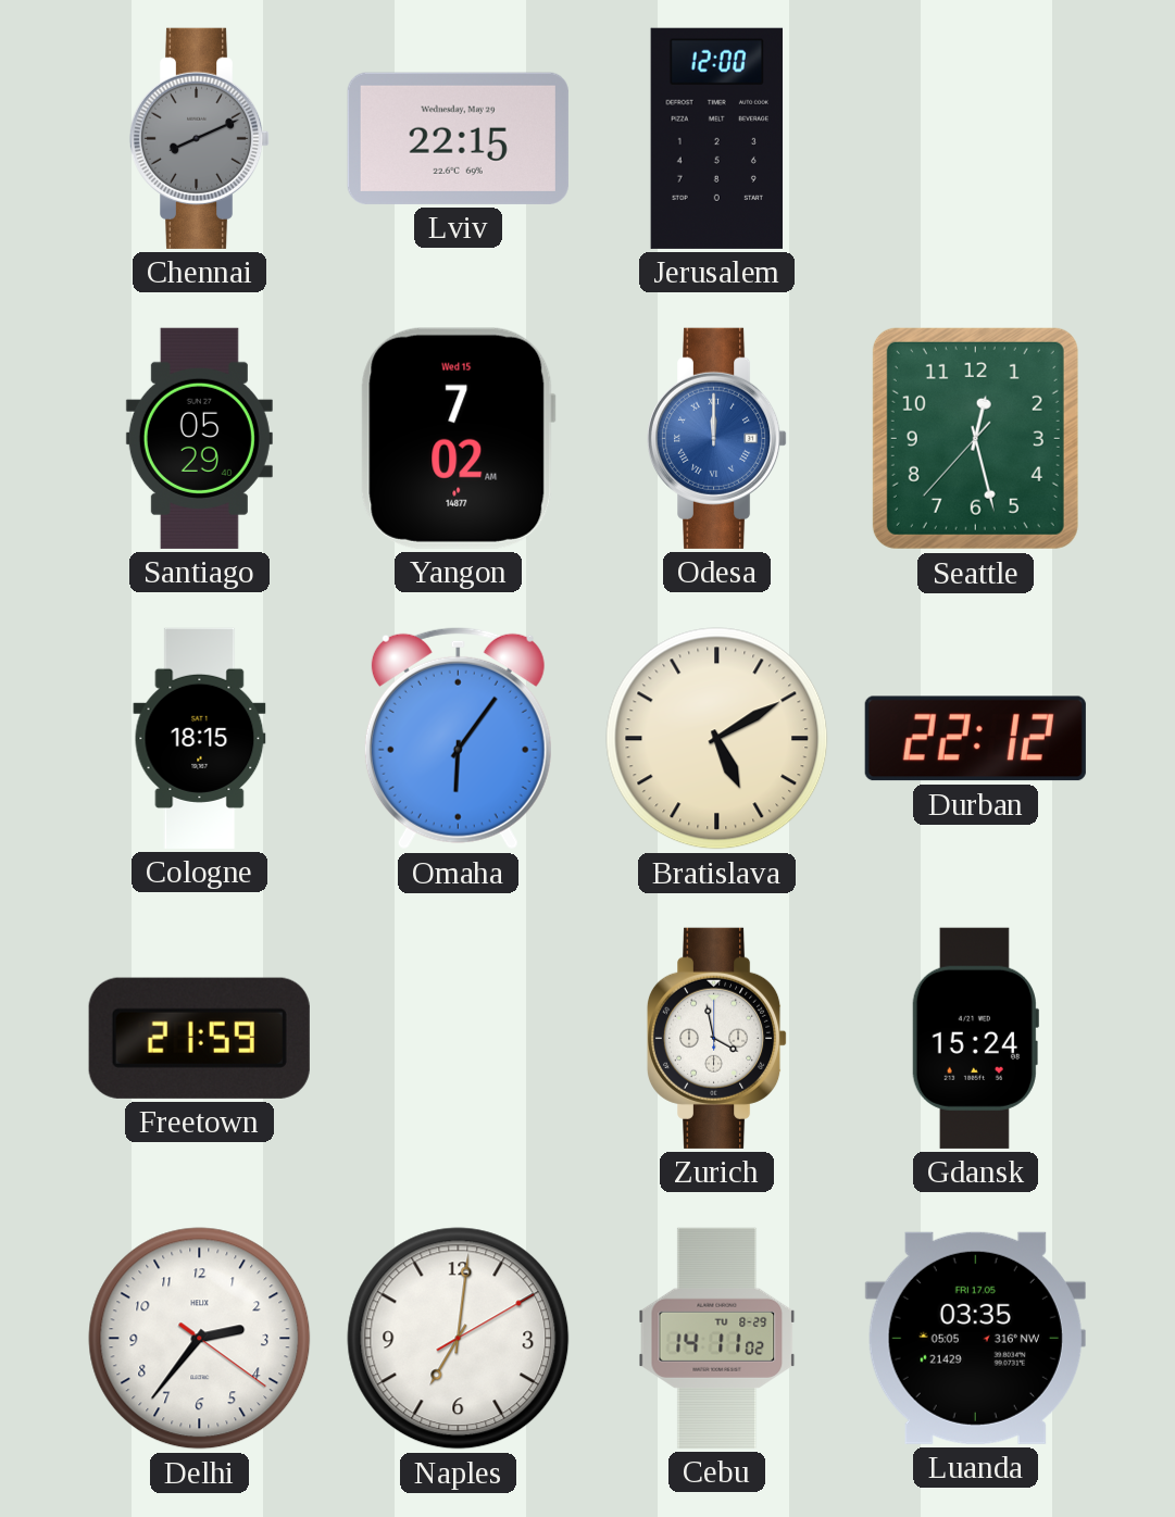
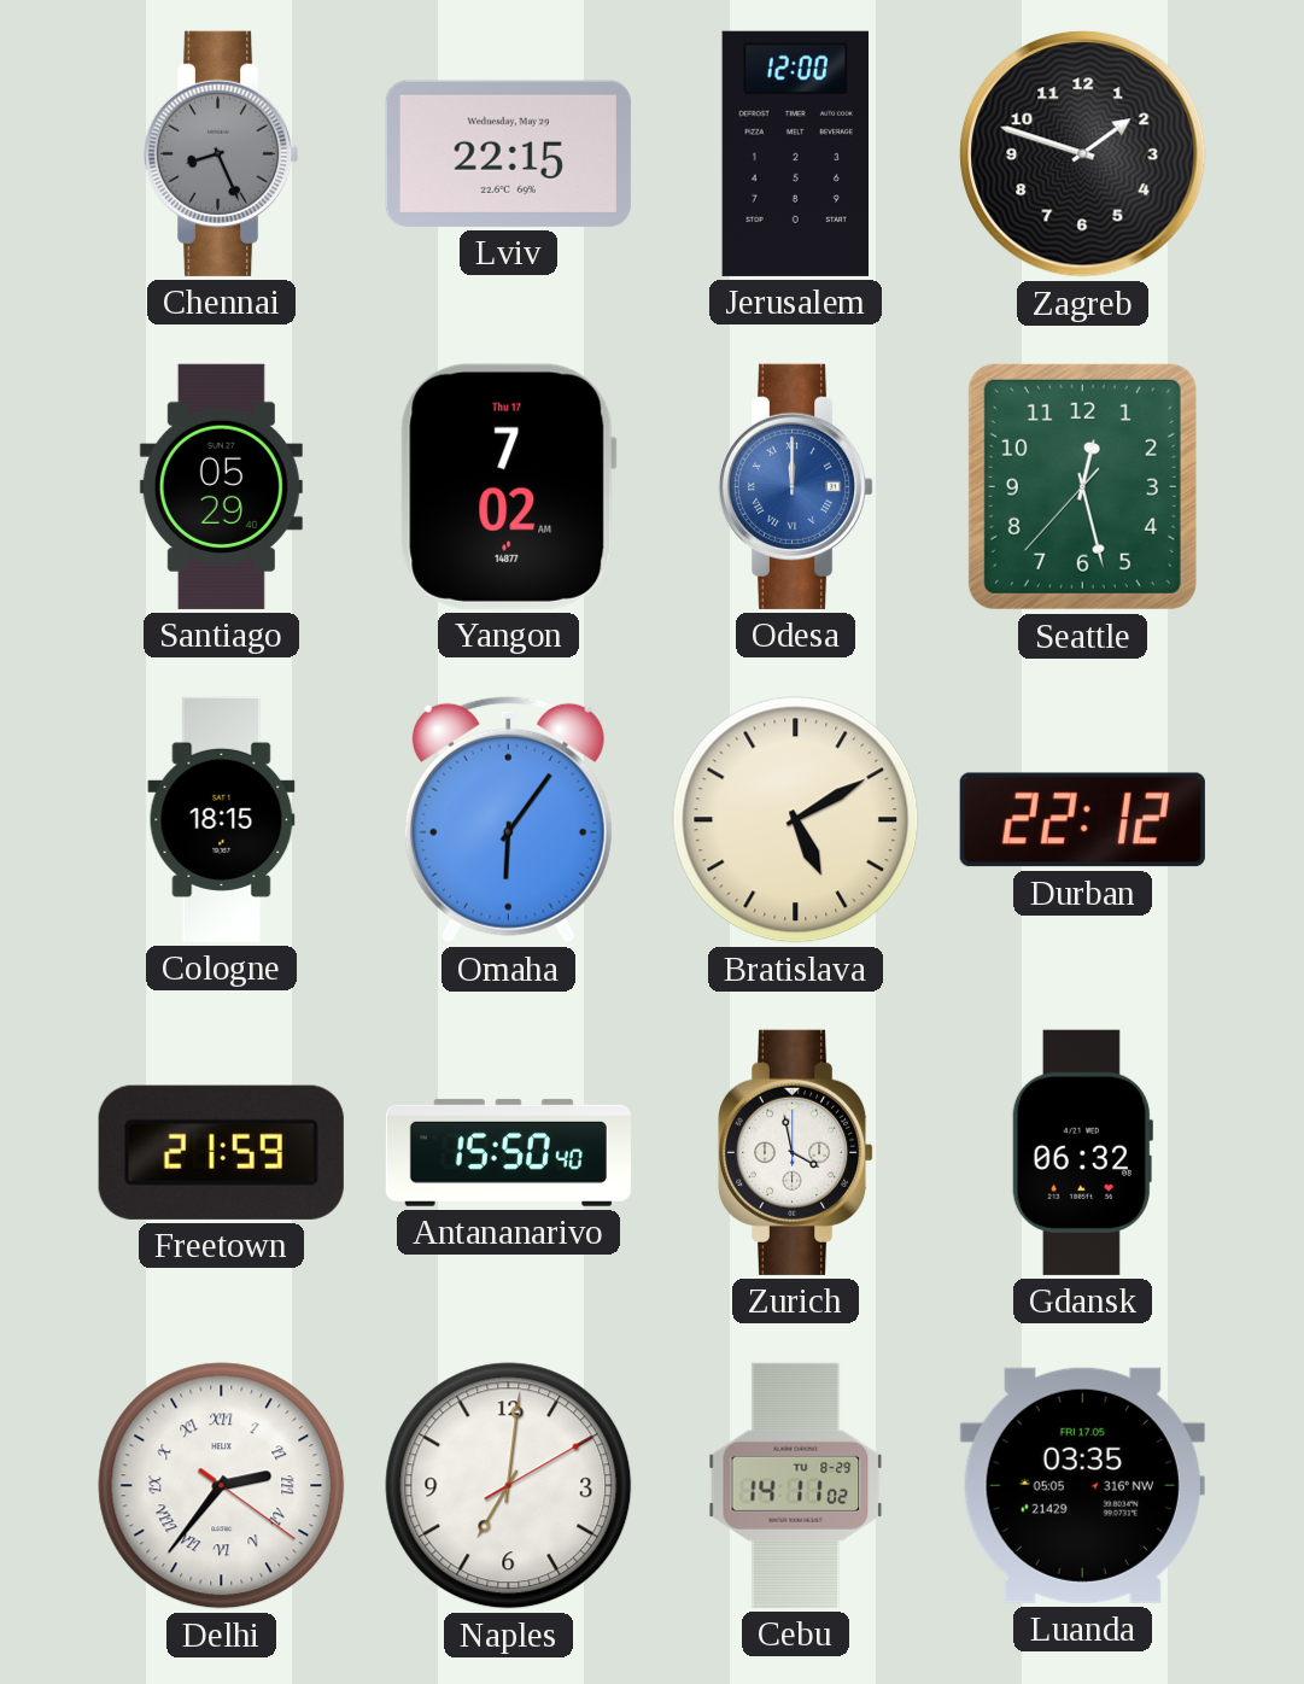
Chennai: 8:11 -> 8:26 (222, 153)
Zagreb: none -> 1:48 (1083, 154)
Yangon date: Wed 15 -> Thu 17 (508, 486)
Antananarivo: none -> 15:50 (508, 1152)
Gdansk: 15:24 -> 06:32 (1082, 1152)
Delhi numerals: Arabic -> Roman (222, 1486)
